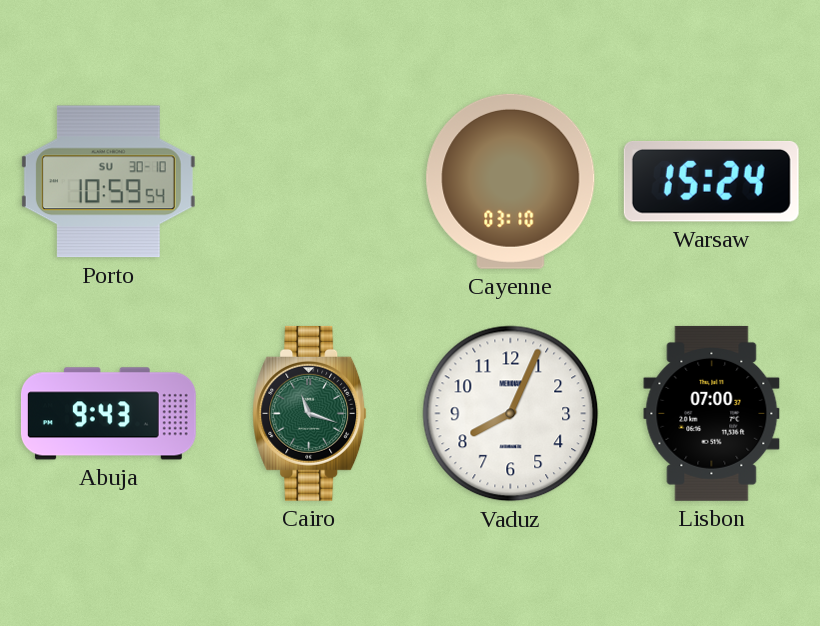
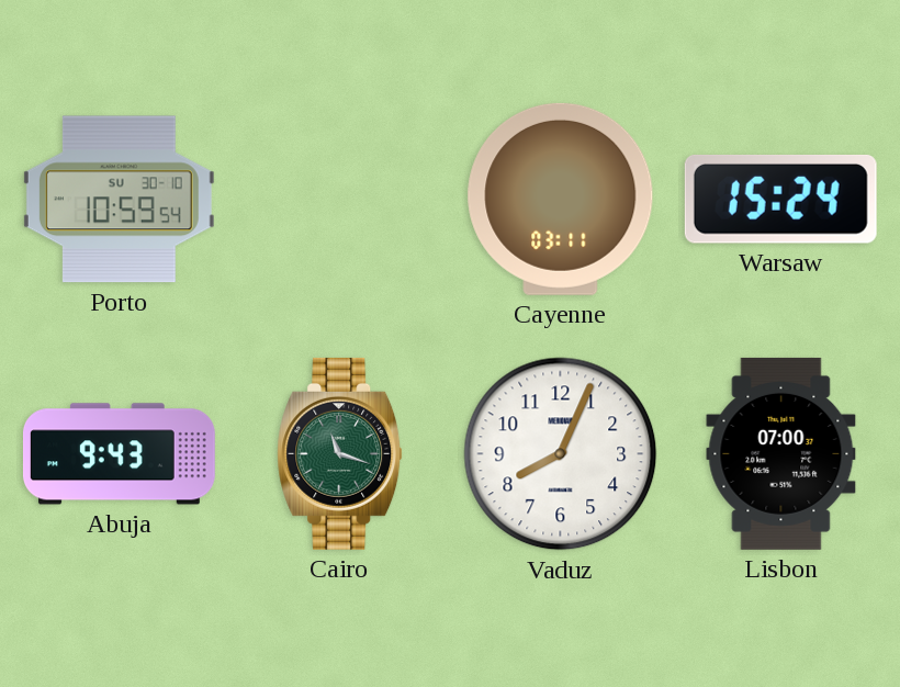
Cayenne: 03:10 -> 03:11 (561, 199)
